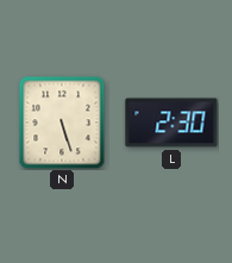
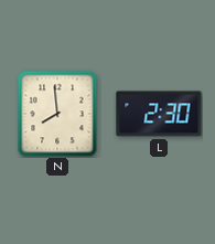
N: 5:27 -> 7:59 (57, 114)
